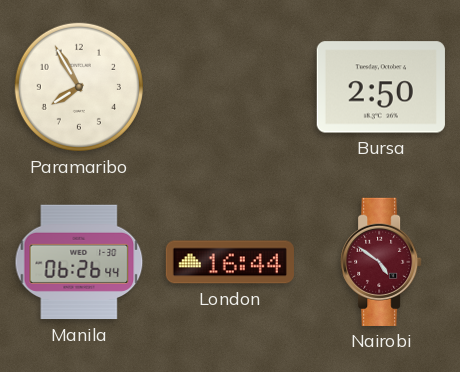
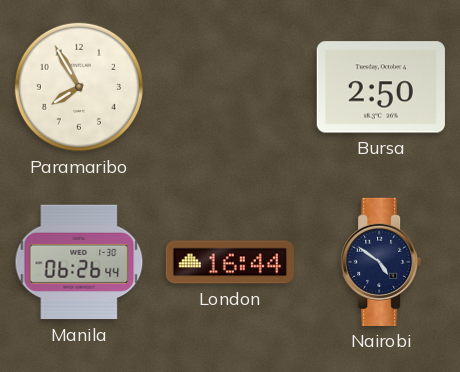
Nairobi dial: burgundy -> navy (381, 262)
